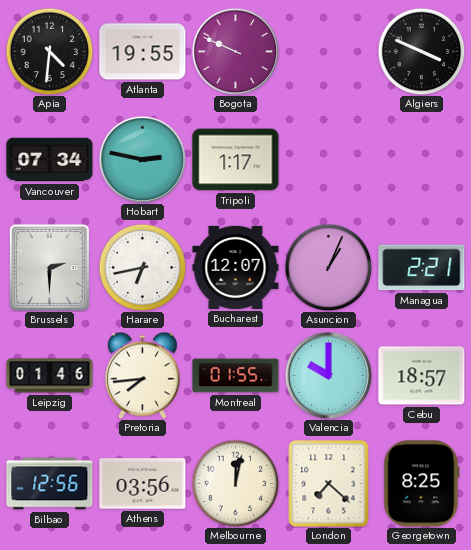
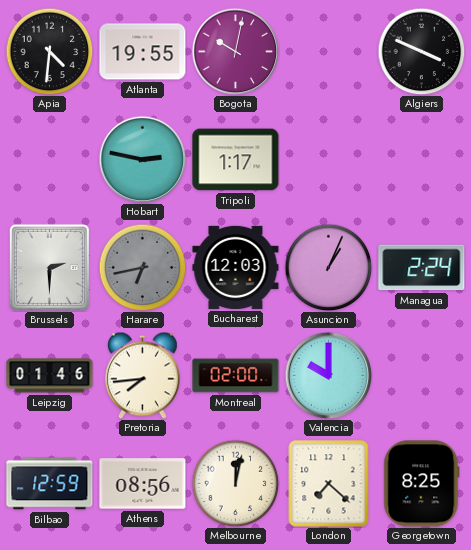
Bogota: 9:49 -> 10:02 (235, 51)
Vancouver: 07:34 -> none (50, 160)
Harare dial: white -> grey (142, 267)
Bucharest: 12:07 -> 12:03 (236, 267)
Managua: 2:21 -> 2:24 (422, 268)
Montreal: 01:55 -> 02:00 (236, 376)
Cebu: 18:57 -> none (422, 376)
Bilbao: 12:56 -> 12:59 (50, 484)
Athens: 03:56 -> 08:56 (143, 484)
